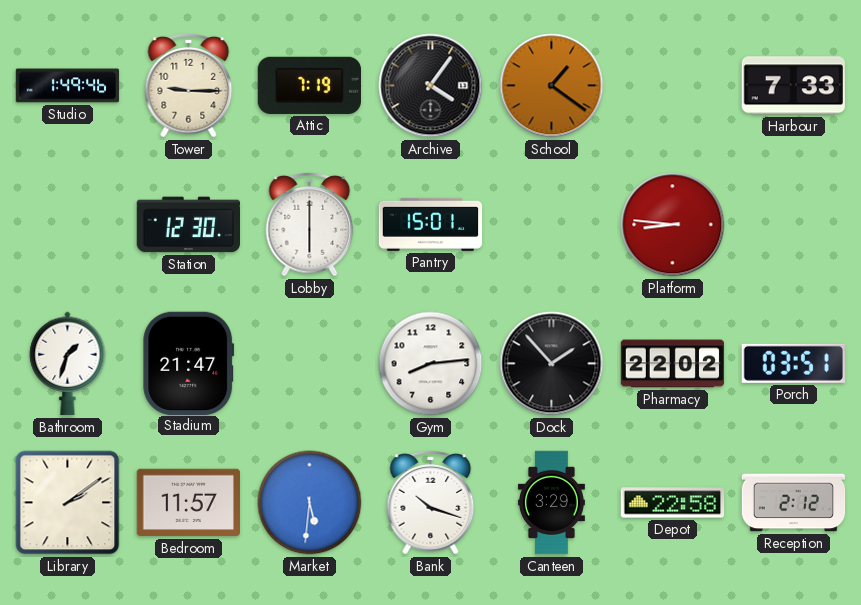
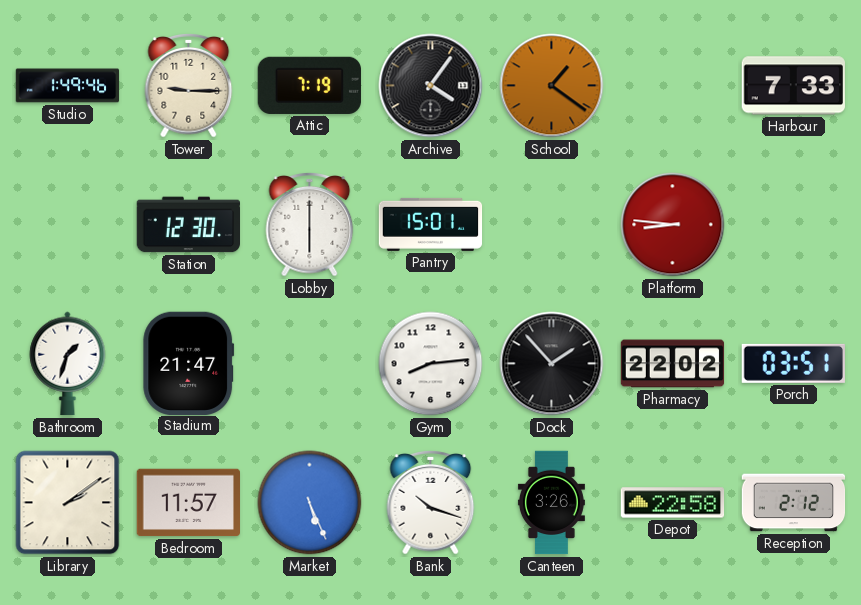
Market: 5:31 -> 5:26 (310, 503)
Canteen: 3:29 -> 3:26 (551, 503)
